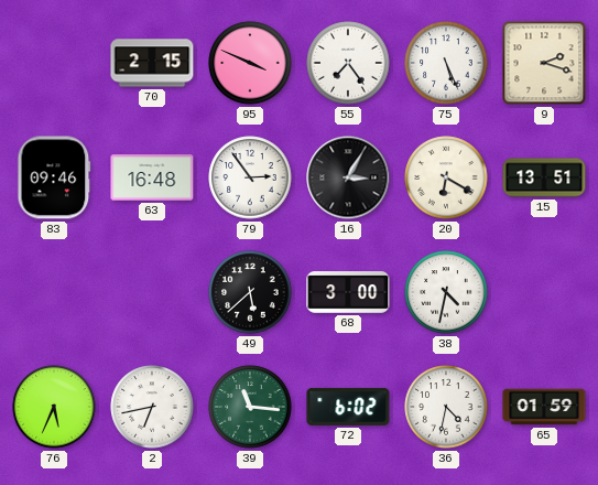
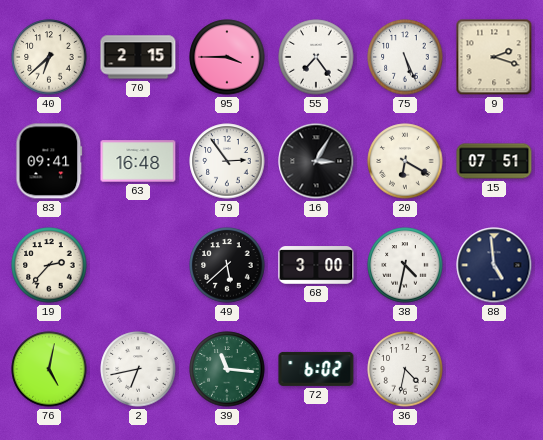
40: none -> 6:38 (49, 57)
95: 3:49 -> 3:45 (227, 57)
83: 09:46 -> 09:41 (49, 161)
15: 13:51 -> 07:51 (494, 161)
19: none -> 2:37 (49, 265)
88: none -> 4:59 (494, 265)
76: 5:34 -> 5:02 (49, 369)
65: 01:59 -> none (544, 407)
